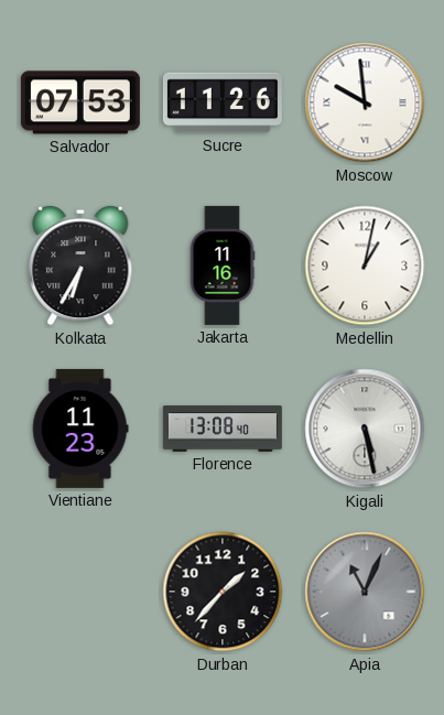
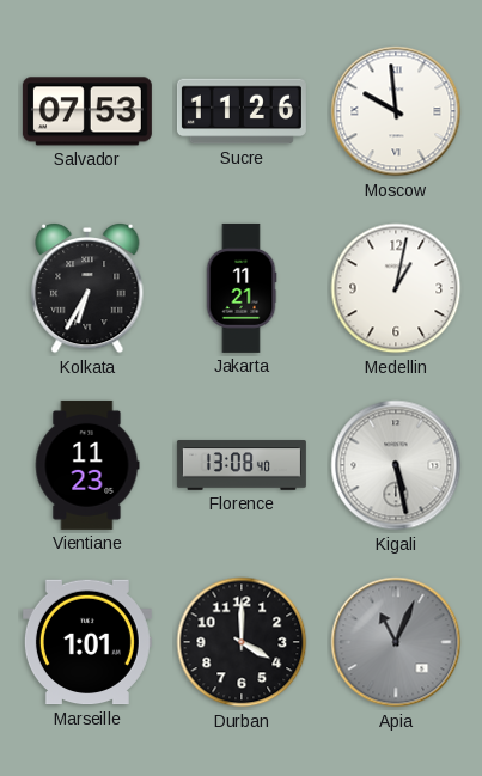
Jakarta: 11:16 -> 11:21 (242, 288)
Marseille: none -> 1:01 (87, 642)
Durban: 1:37 -> 4:00 (242, 642)
